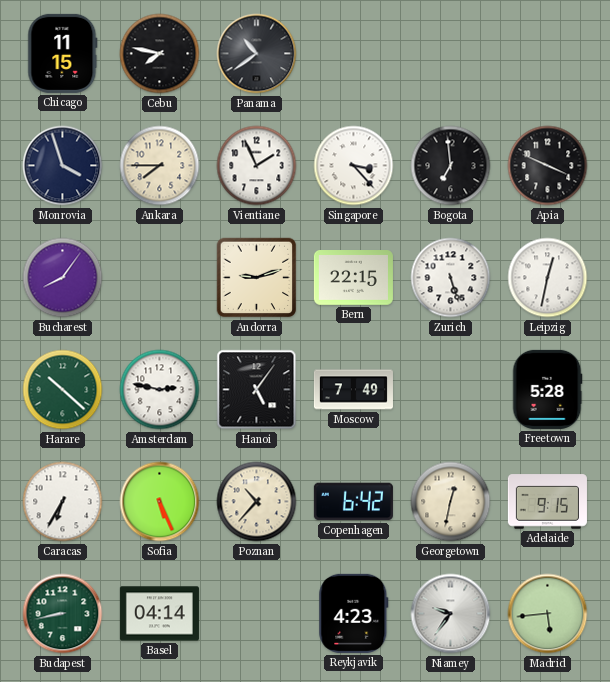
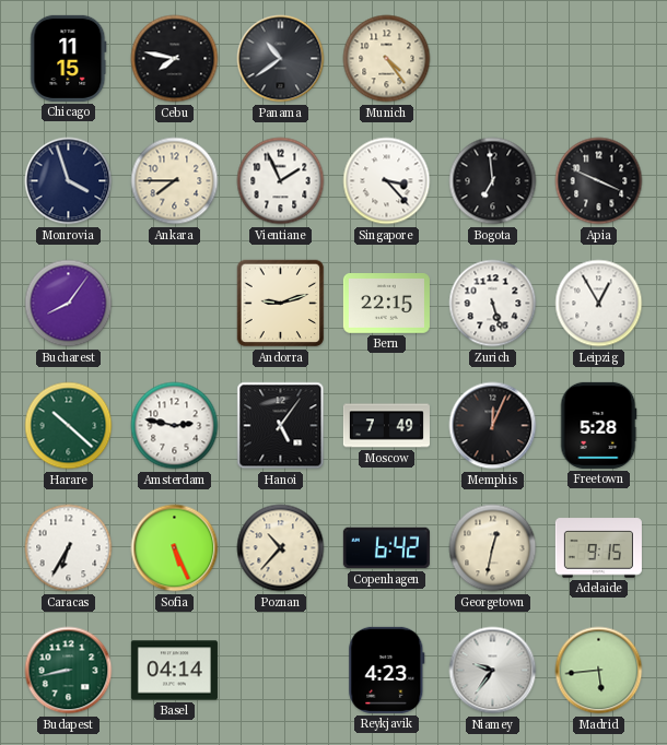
Munich: none -> 4:24 (387, 59)
Leipzig: 12:32 -> 12:55 (599, 304)
Memphis: none -> 12:04 (493, 426)
